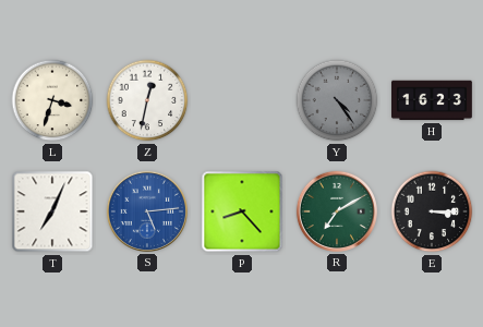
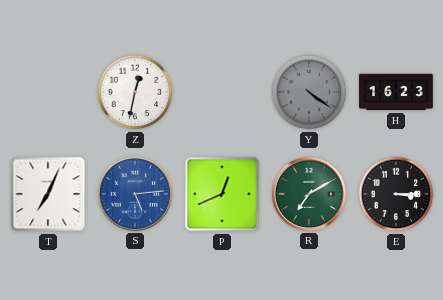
L: 3:33 -> none (52, 100)
Y: 4:24 -> 4:21 (309, 92)
P: 8:23 -> 12:41 (222, 194)
